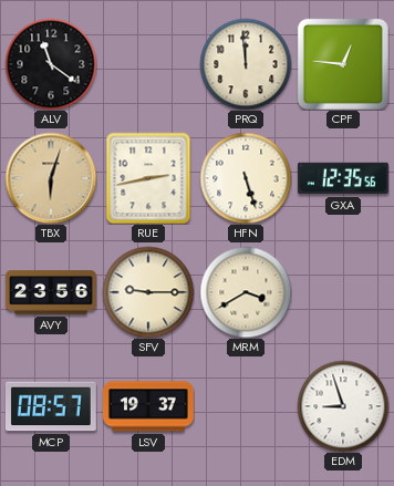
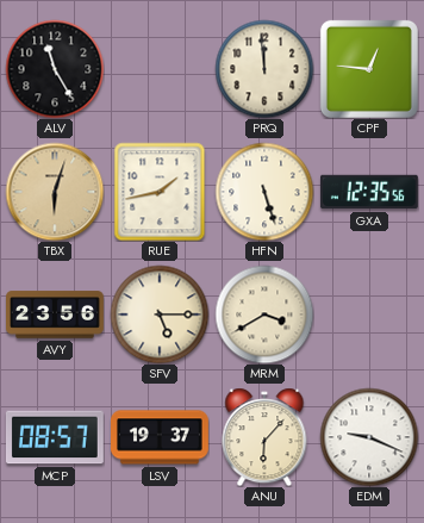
ALV: 11:21 -> 11:25 (55, 69)
RUE: 2:43 -> 1:43 (160, 192)
SFV: 9:15 -> 5:15 (160, 315)
ANU: none -> 6:07 (264, 437)
EDM: 8:57 -> 9:19 (369, 437)
